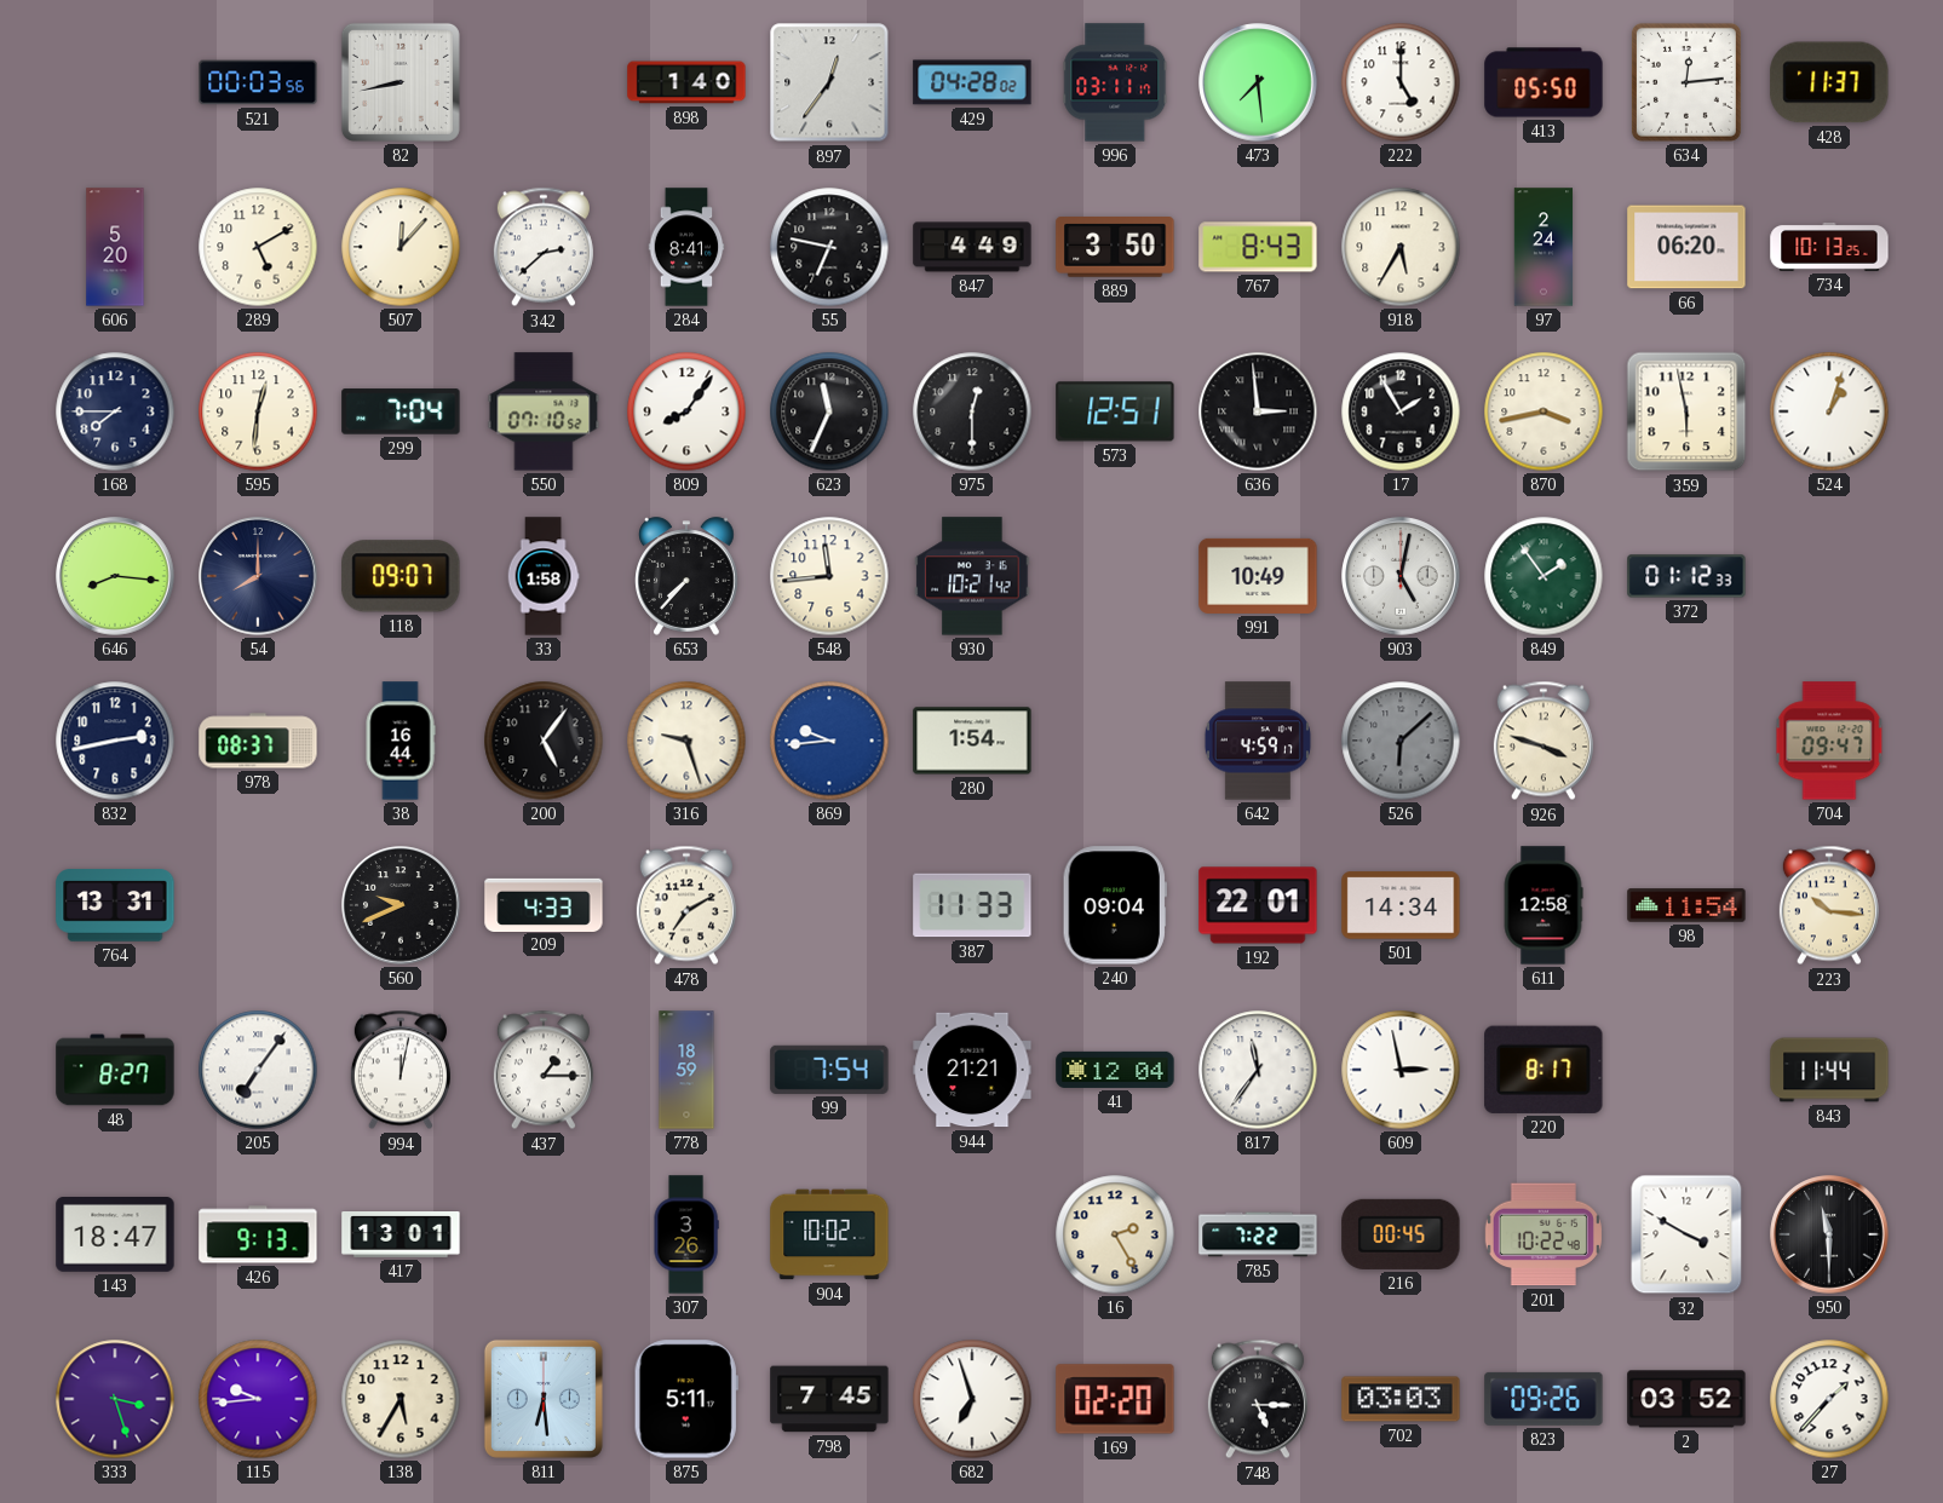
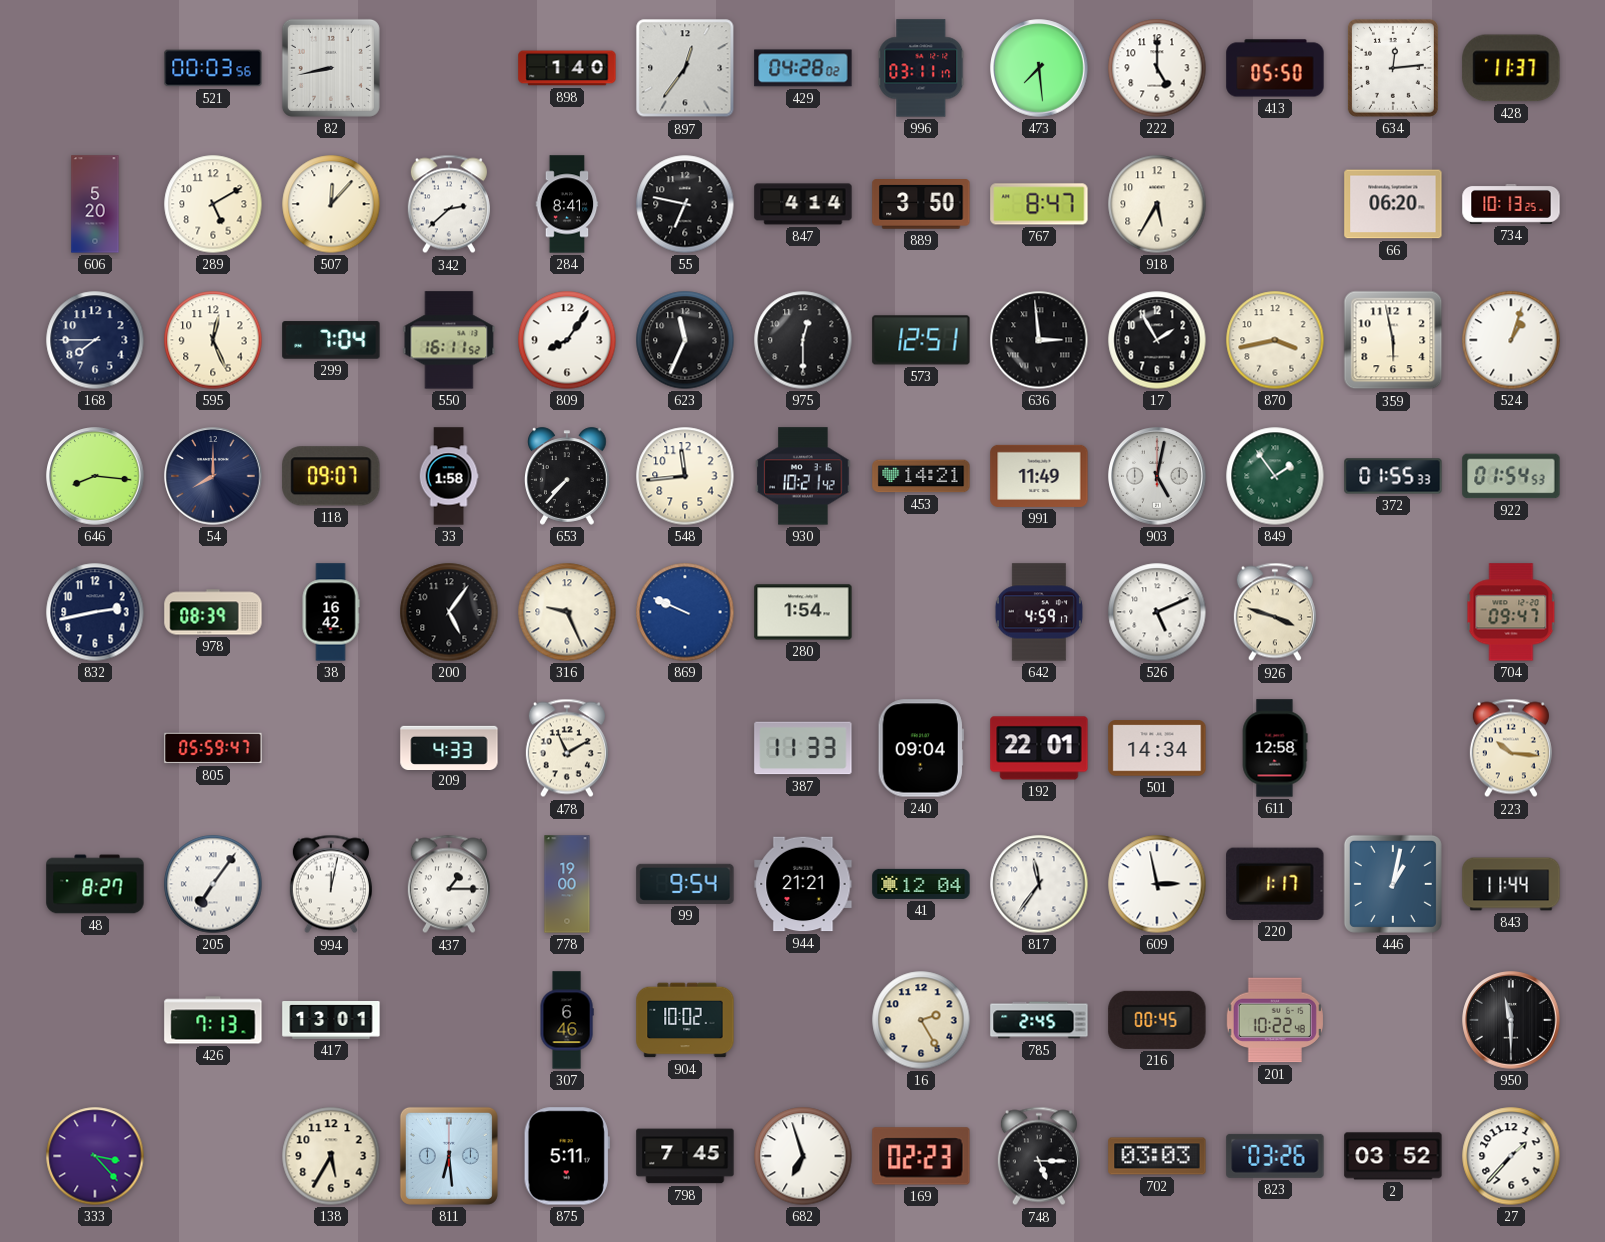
847: 4:49 -> 4:14 (803, 204)
767: 8:43 -> 8:47 (1039, 204)
97: 2:24 -> none (1544, 247)
595: 12:31 -> 12:26 (213, 340)
550: 07:10 -> 16:11 (449, 340)
453: none -> 14:21 (921, 476)
991: 10:49 -> 11:49 (1039, 476)
372: 01:12 -> 01:55 (1393, 476)
922: none -> 01:54 (1511, 476)
978: 08:37 -> 08:39 (213, 612)
38: 16:44 -> 16:42 (331, 612)
316: 9:27 -> 9:26 (567, 612)
869: 9:44 -> 9:49 (685, 612)
526: 6:08 -> 5:11 (1157, 612)
526 dial: grey -> white (1157, 612)
764: 13:31 -> none (115, 905)
805: none -> 05:59 (213, 748)
560: 9:41 -> none (401, 905)
478: 7:10 -> 11:10 (567, 748)
98: 11:54 -> none (1686, 905)
778: 18:59 -> 19:00 (567, 884)
99: 7:54 -> 9:54 (685, 884)
220: 8:17 -> 1:17 (1275, 884)
446: none -> 1:02 (1393, 884)
143: 18:47 -> none (115, 1234)
426: 9:13 -> 7:13 (213, 1020)
307: 3:26 -> 6:46 (567, 1020)
785: 7:22 -> 2:45 (1039, 1020)
32: 3:50 -> none (1686, 1234)
333: 3:27 -> 3:23 (95, 1156)
115: 9:44 -> none (258, 1399)
169: 02:20 -> 02:23 (921, 1156)
823: 09:26 -> 03:26 (1275, 1156)
